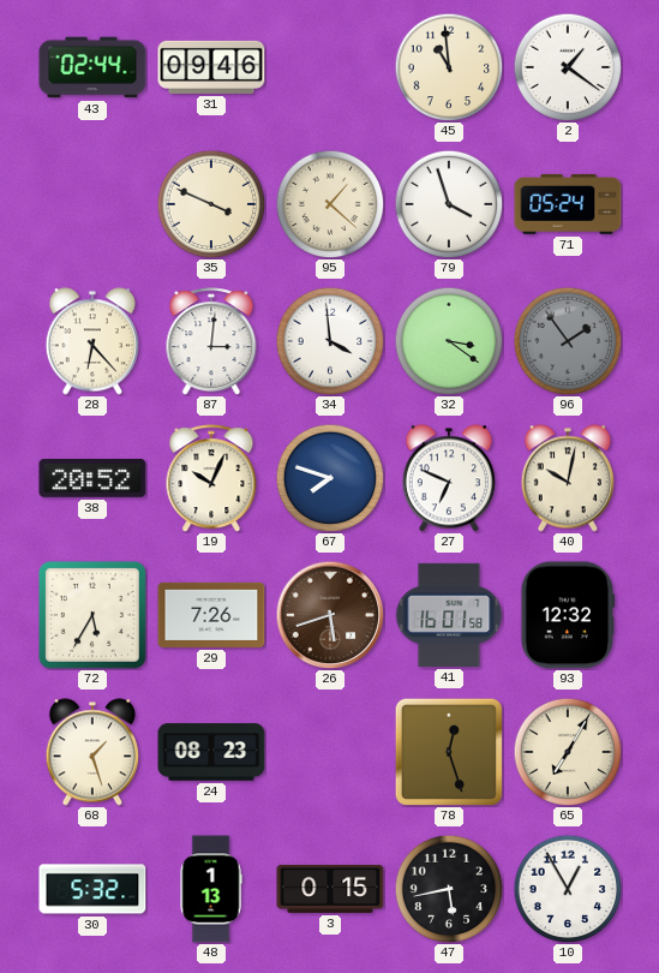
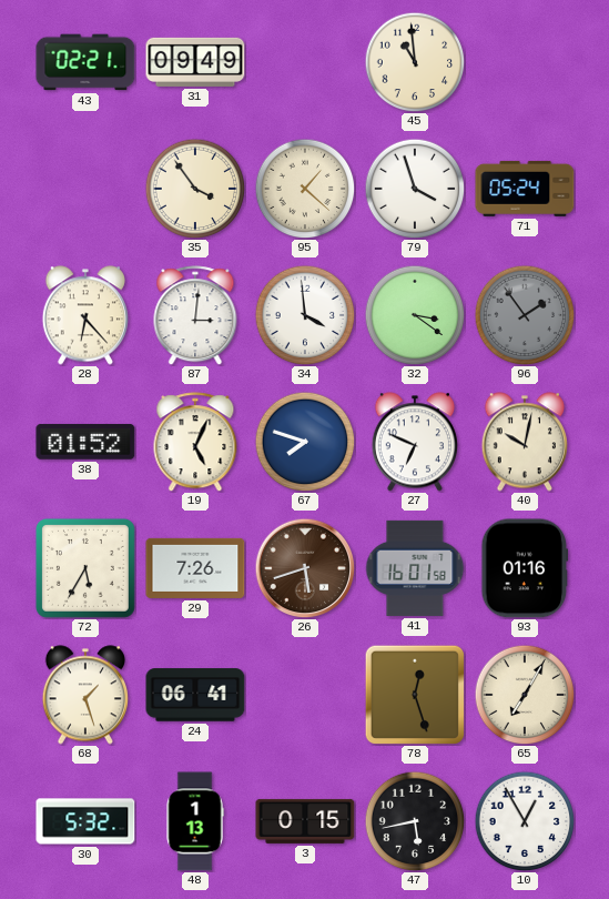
43: 02:44 -> 02:21 (85, 62)
31: 09:46 -> 09:49 (195, 62)
2: 1:21 -> none (568, 67)
35: 3:49 -> 3:54 (195, 189)
38: 20:52 -> 01:52 (85, 442)
19: 10:04 -> 5:04 (195, 442)
93: 12:32 -> 01:16 (525, 568)
24: 08:23 -> 06:41 (195, 695)
